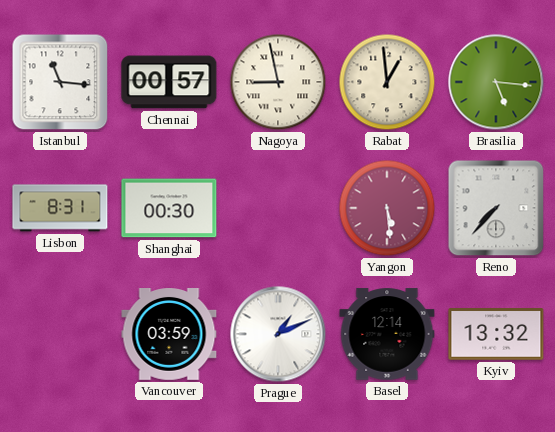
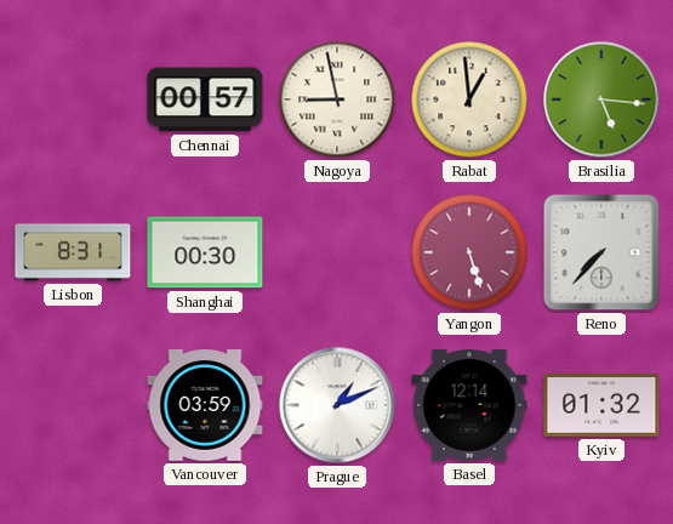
Istanbul: 11:16 -> none (60, 82)
Yangon: 5:29 -> 5:27 (469, 252)
Kyiv: 13:32 -> 01:32 (601, 405)
